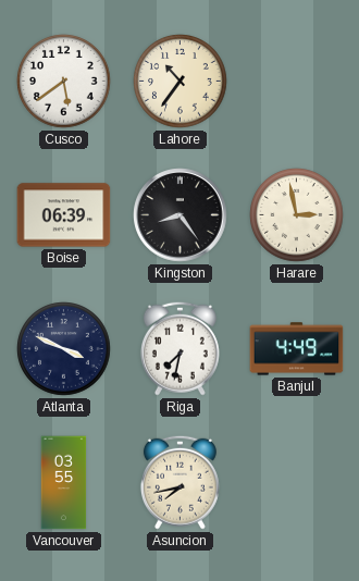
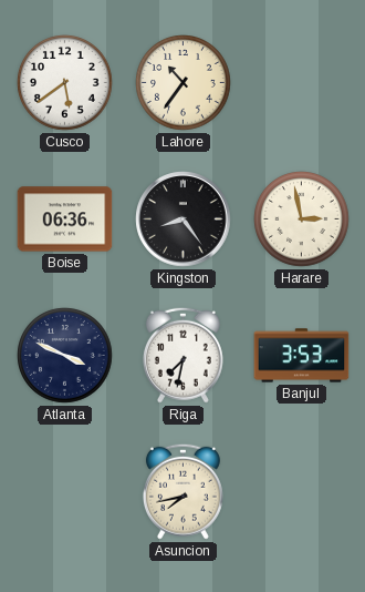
Boise: 06:39 -> 06:36 (65, 220)
Banjul: 4:49 -> 3:53 (302, 356)
Vancouver: 03:55 -> none (64, 483)
